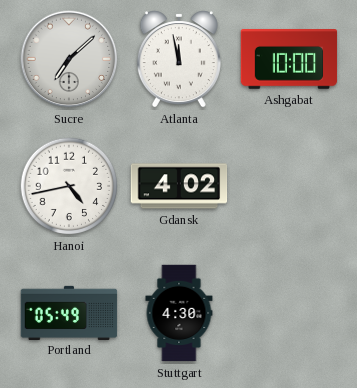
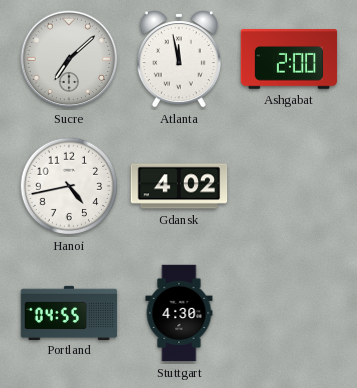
Ashgabat: 10:00 -> 2:00 (289, 59)
Portland: 05:49 -> 04:55 (69, 312)
